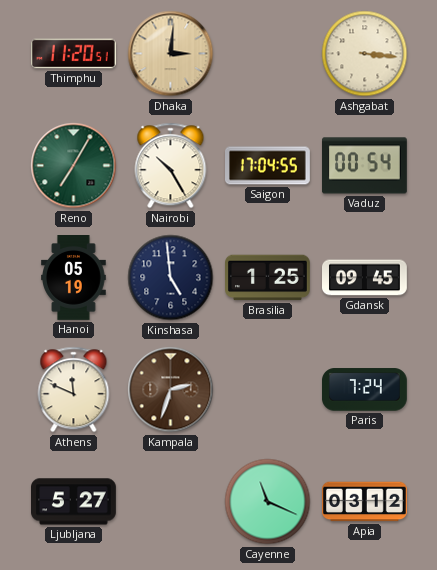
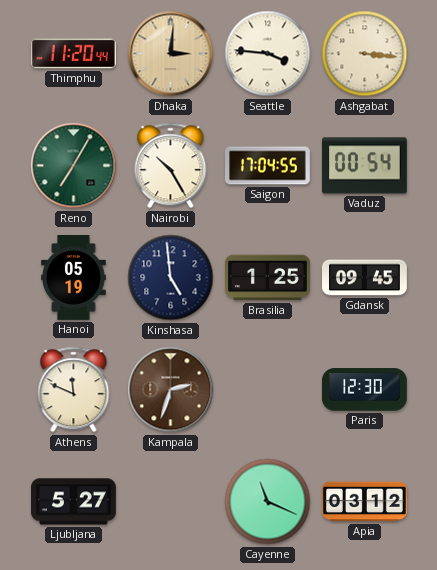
Thimphu: 11:20:51 -> 11:20:44 (74, 54)
Seattle: none -> 3:46 (268, 54)
Paris: 7:24 -> 12:30 (365, 390)
